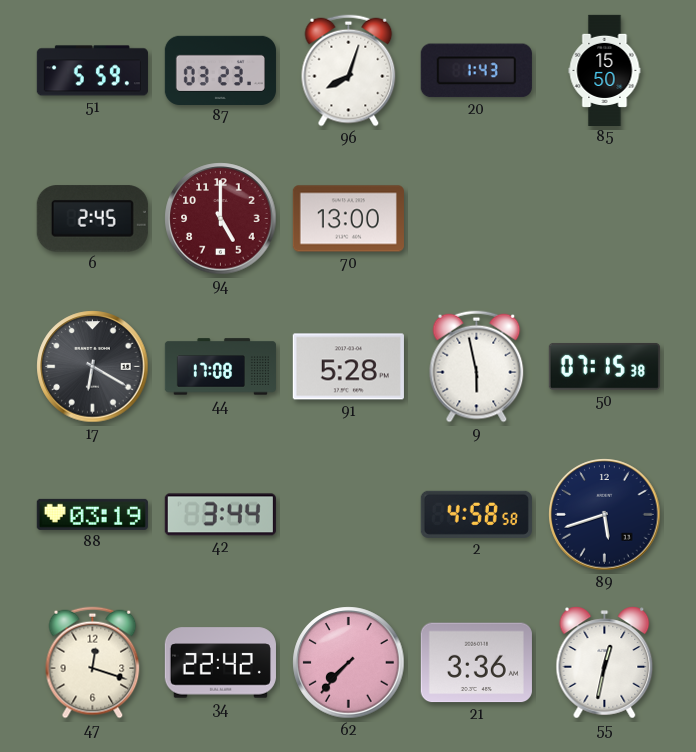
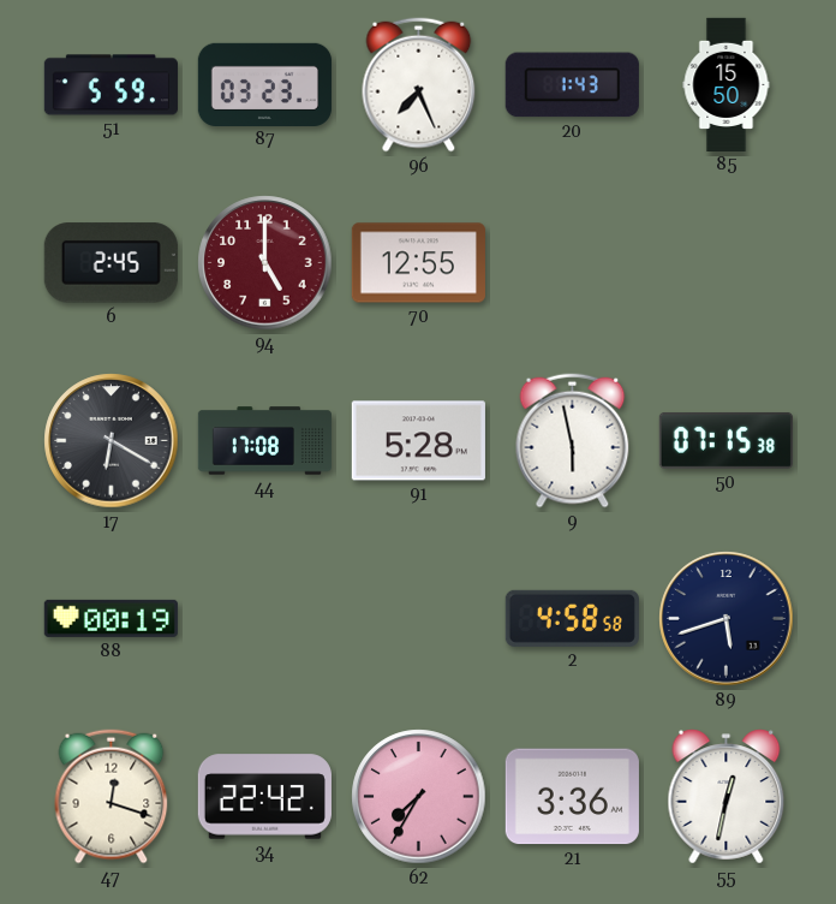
96: 8:03 -> 7:26 (419, 85)
70: 13:00 -> 12:55 (418, 263)
88: 03:19 -> 00:19 (111, 618)
42: 3:44 -> none (220, 515)
62: 7:37 -> 7:35 (419, 797)
